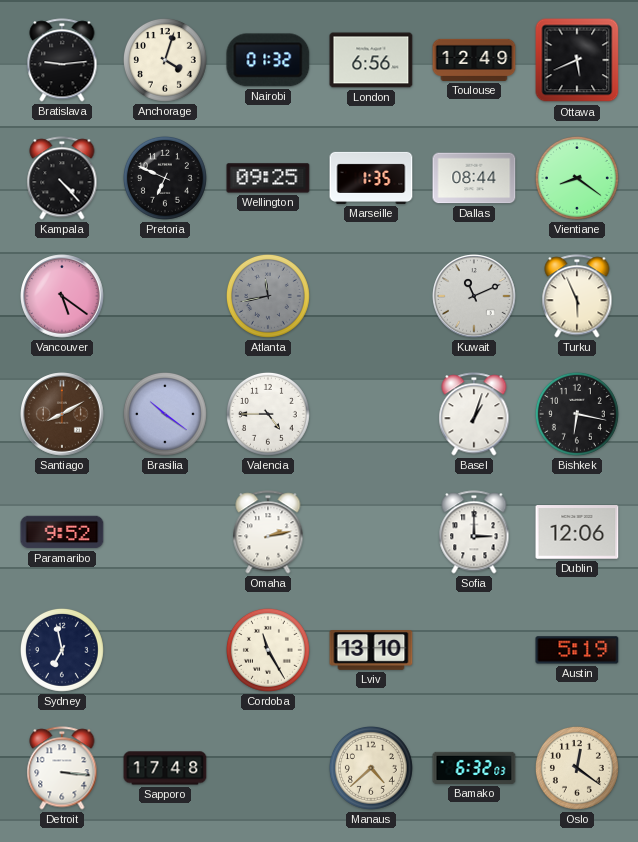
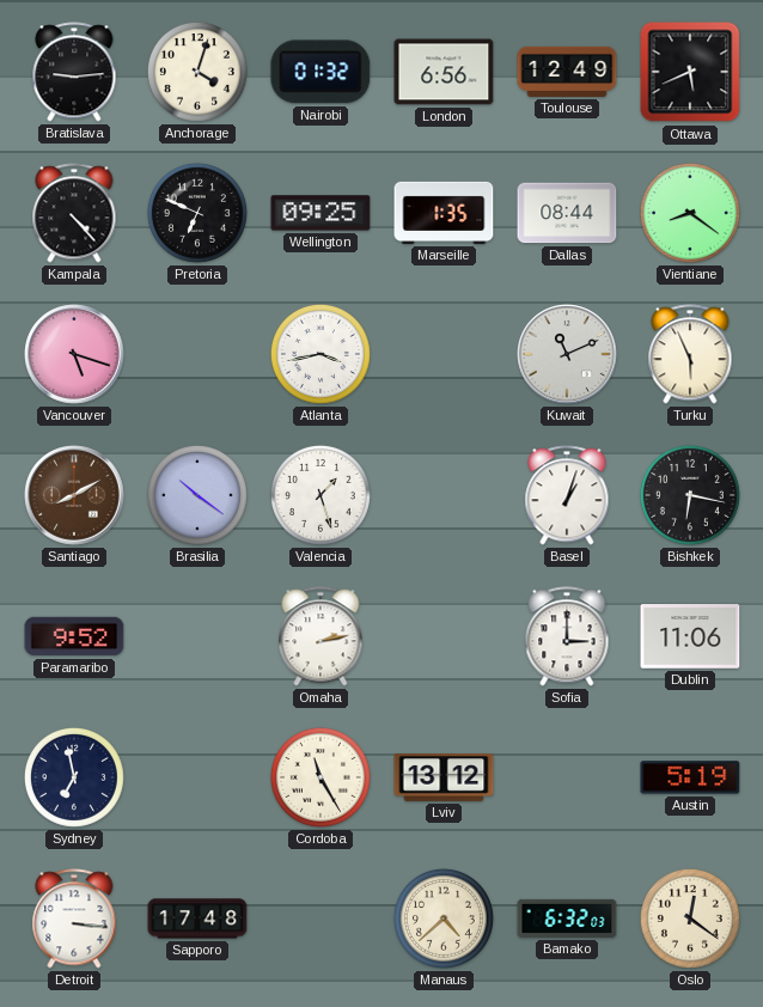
Vancouver: 5:21 -> 5:18 (74, 354)
Atlanta: 11:43 -> 3:43 (321, 354)
Atlanta dial: grey -> white (321, 354)
Valencia: 4:45 -> 1:27 (321, 495)
Dublin: 12:06 -> 11:06 (690, 636)
Lviv: 13:10 -> 13:12 (444, 779)
